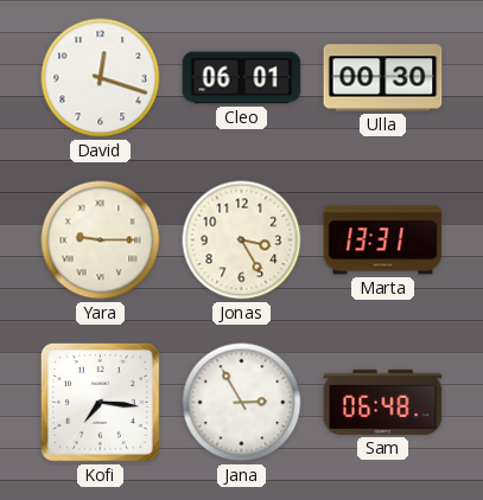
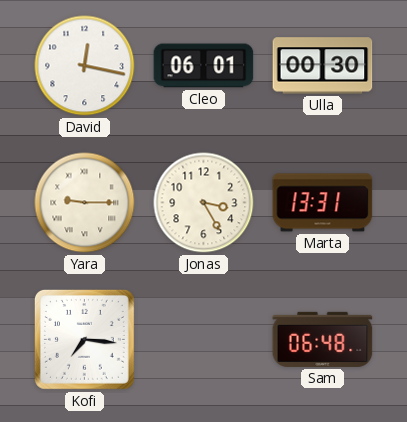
David: 12:18 -> 12:17 (85, 66)
Jana: 2:55 -> none (242, 403)
